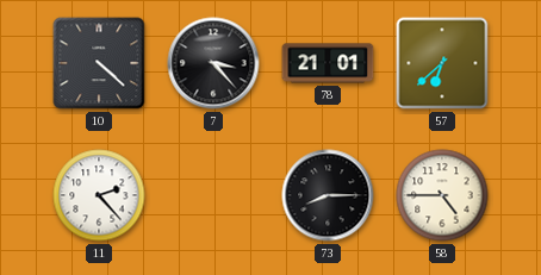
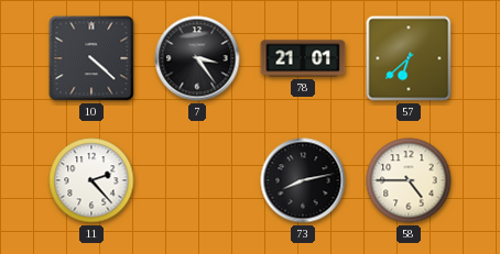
7: 3:23 -> 3:24 (197, 58)
73: 8:15 -> 8:13 (303, 180)
